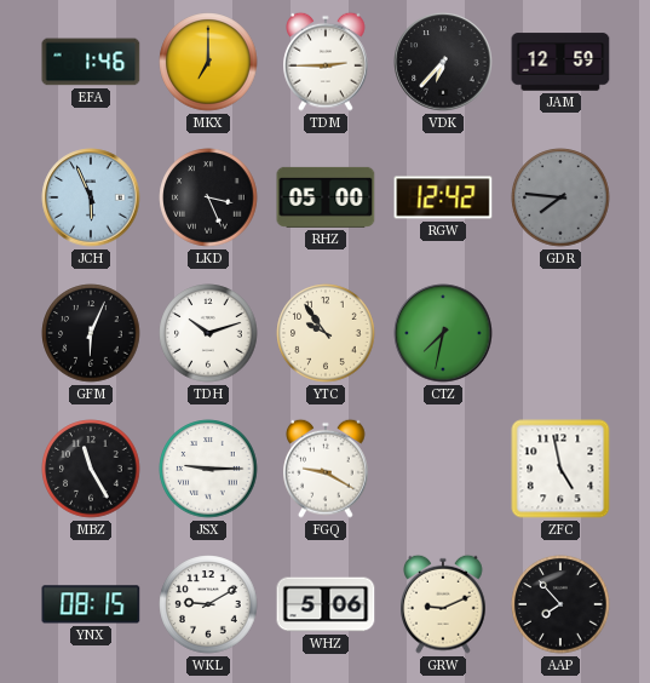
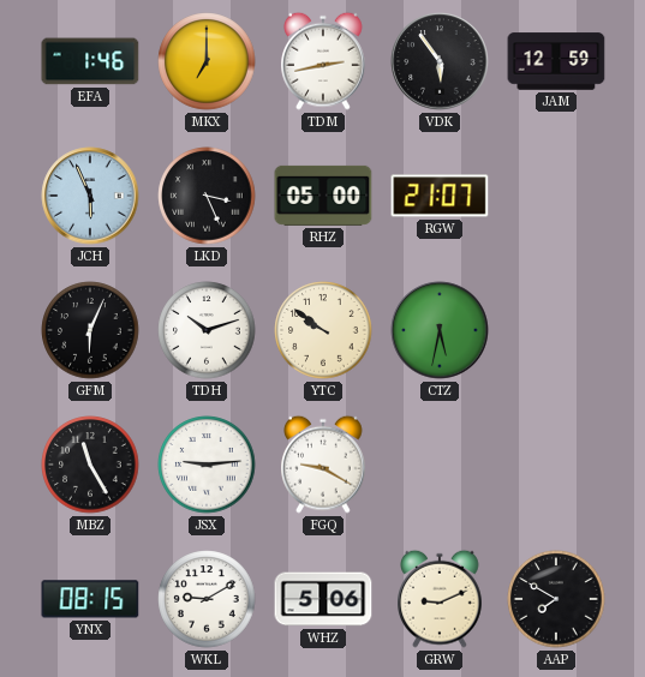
TDM: 2:45 -> 2:43 (323, 61)
VDK: 6:37 -> 5:54 (440, 61)
RGW: 12:42 -> 21:07 (440, 196)
GDR: 7:46 -> none (560, 197)
YTC: 9:54 -> 9:51 (323, 330)
CTZ: 7:32 -> 5:32 (440, 330)
JSX: 9:15 -> 9:14 (207, 465)
ZFC: 4:58 -> none (560, 469)
AAP: 7:53 -> 7:50 (556, 599)
